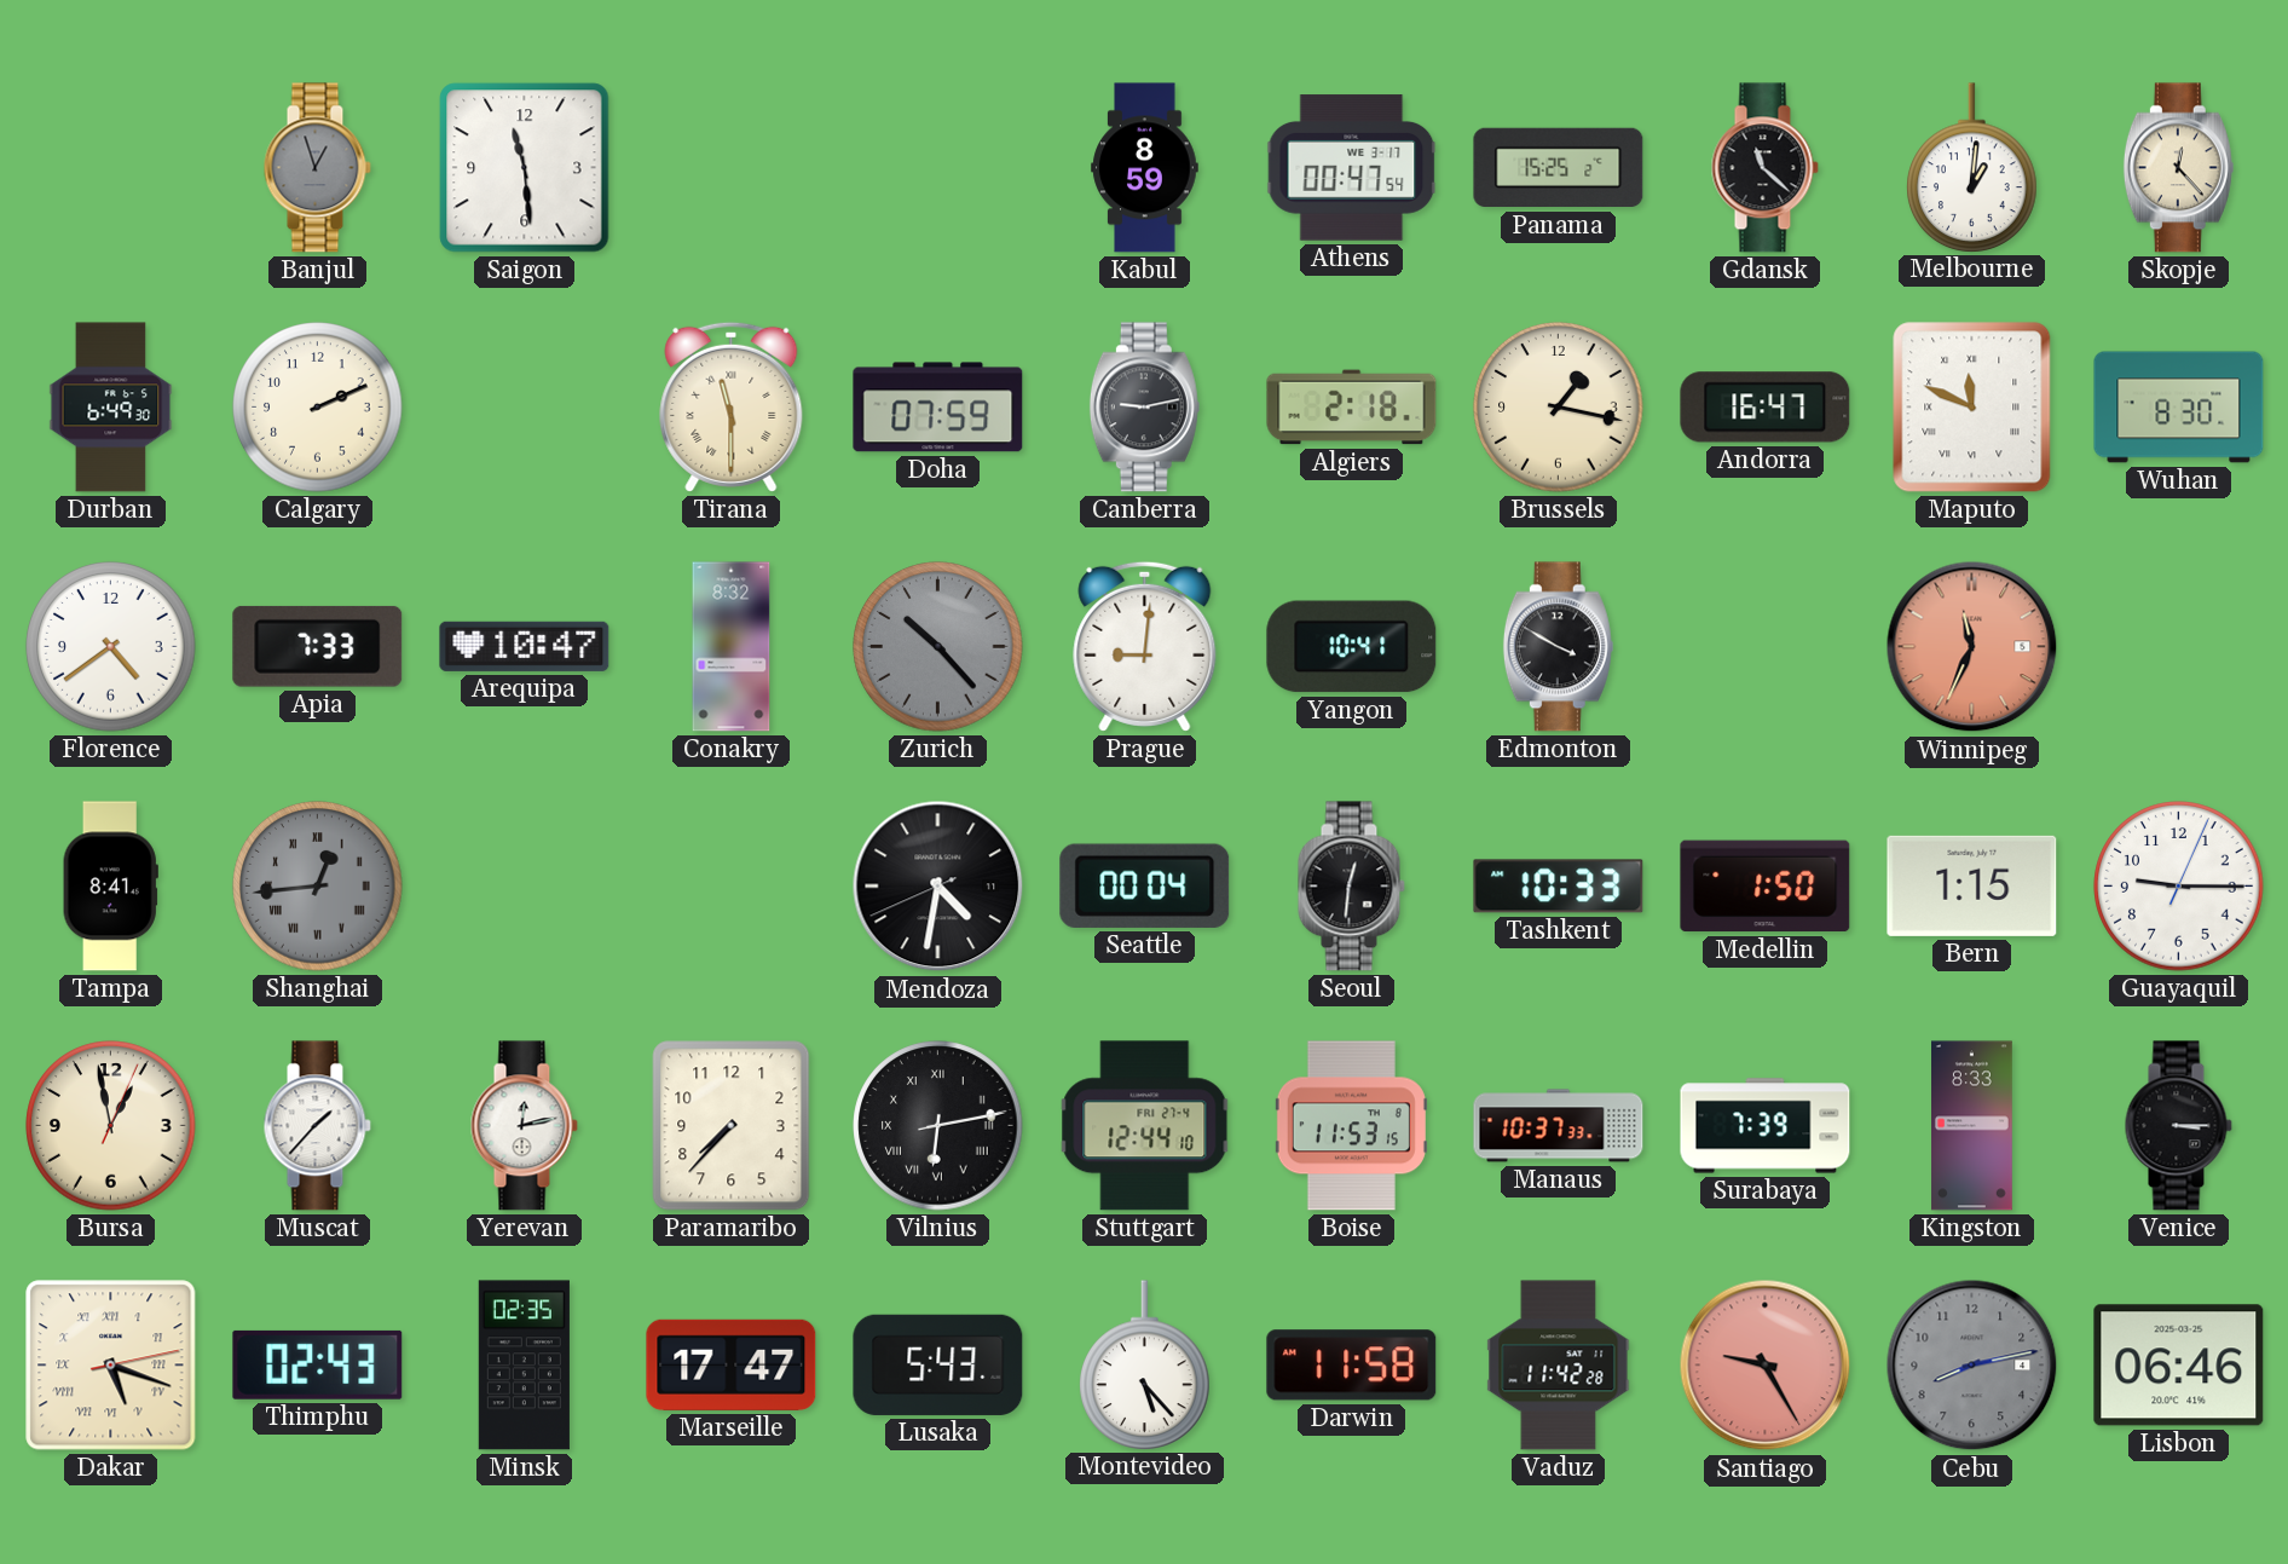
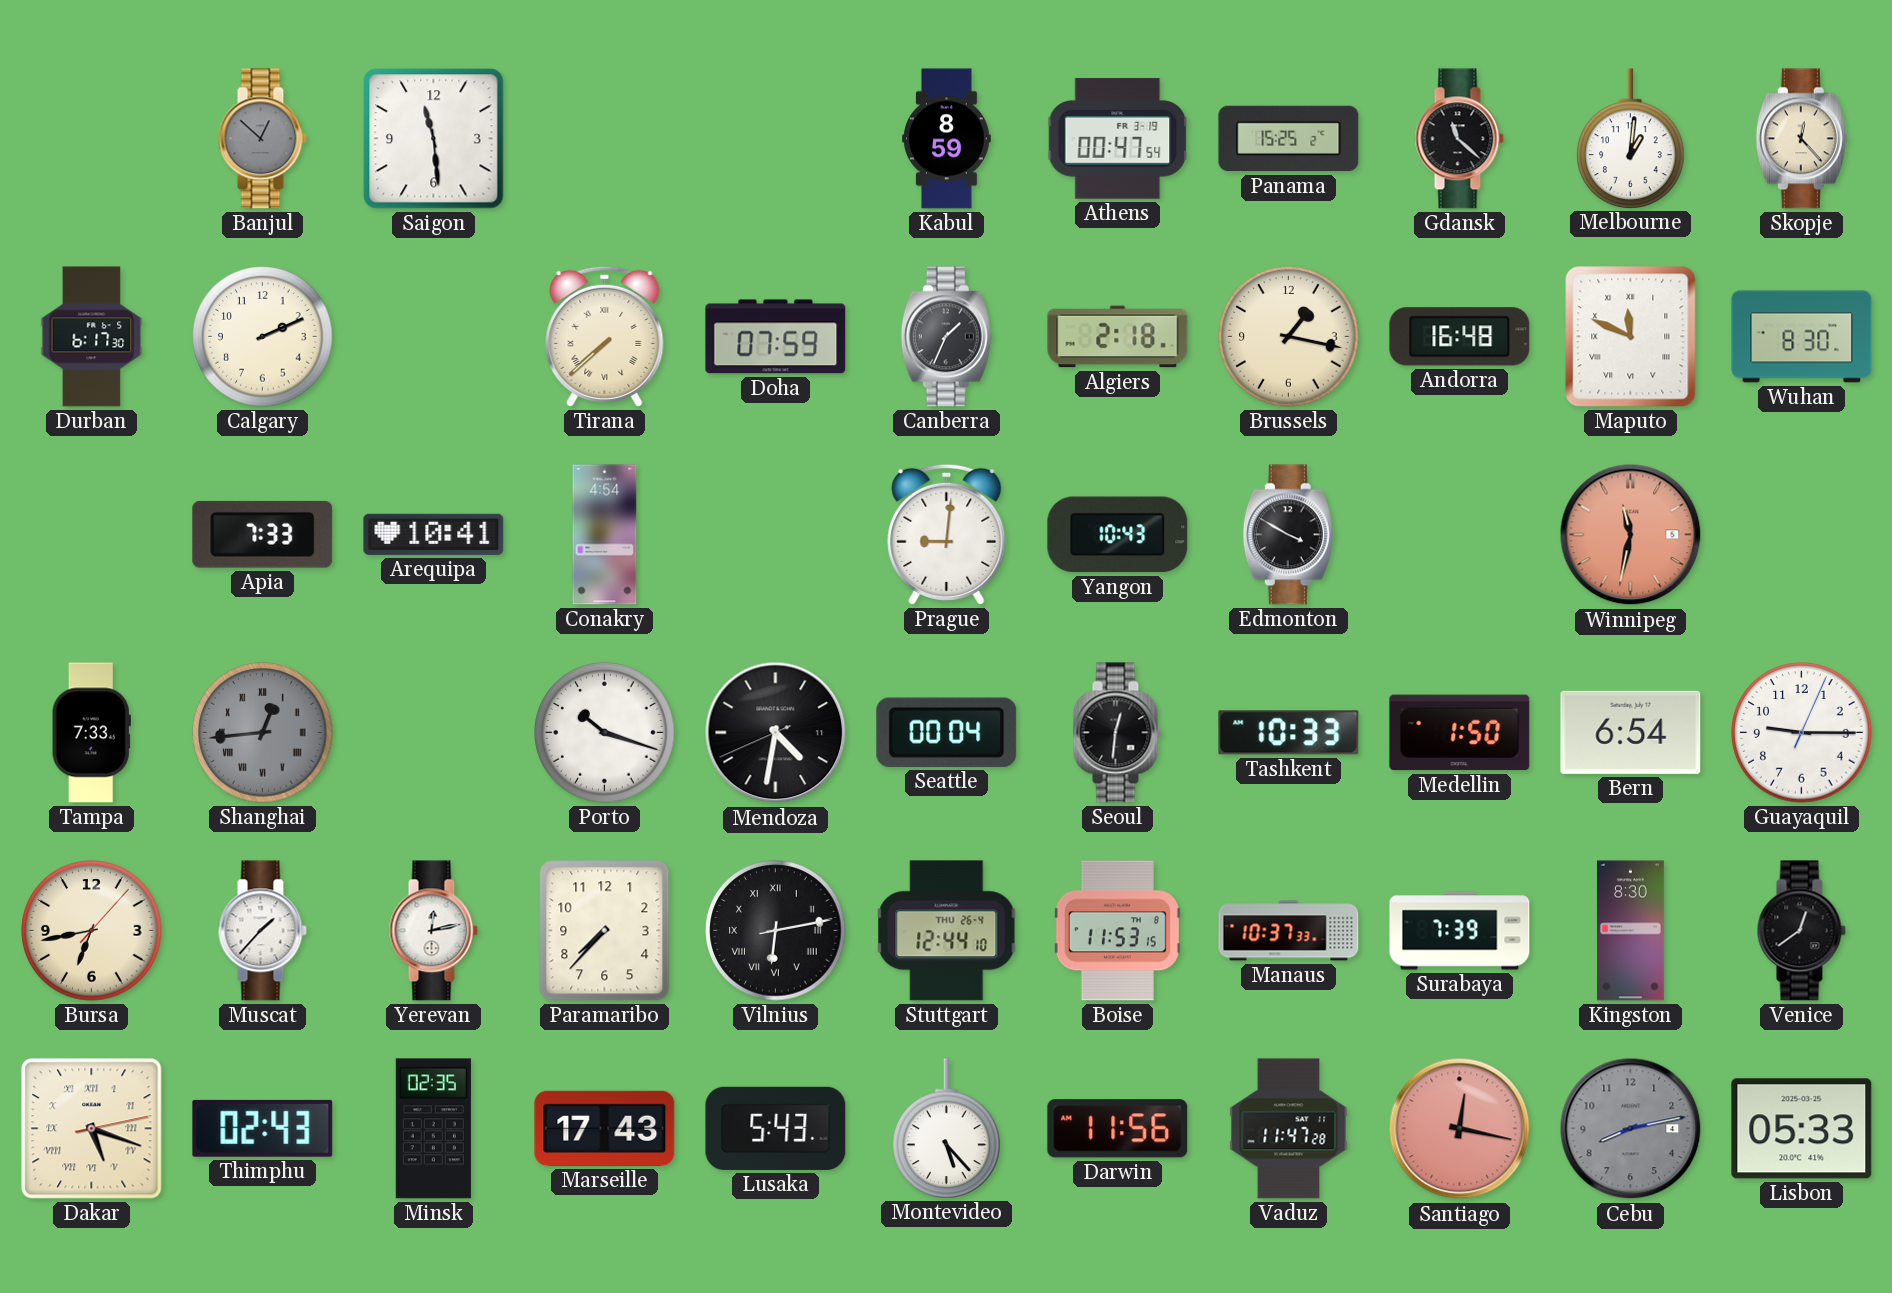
Banjul: 12:57 -> 12:52 (262, 139)
Athens date: WE 3-17 -> FR 3-19 (1118, 139)
Durban: 6:49 -> 6:17 (92, 337)
Tirana: 11:30 -> 7:38 (605, 336)
Canberra: 9:13 -> 1:34 (946, 337)
Andorra: 16:47 -> 16:48 (1460, 337)
Florence: 4:39 -> none (111, 647)
Arequipa: 10:47 -> 10:41 (434, 534)
Conakry: 8:32 -> 4:54 (605, 535)
Zurich: 10:23 -> none (938, 647)
Yangon: 10:41 -> 10:43 (1118, 535)
Winnipeg: 11:34 -> 11:32 (1631, 535)
Tampa: 8:41 -> 7:33 (91, 733)
Porto: none -> 10:18 (605, 733)
Bern: 1:15 -> 6:54 (1631, 732)
Bursa: 12:58 -> 6:43 (92, 931)
Stuttgart date: FRI 27-4 -> THU 26-4 (947, 931)
Kingston: 8:33 -> 8:30 (1631, 931)
Venice: 3:15 -> 12:39 (1801, 931)
Marseille: 17:47 -> 17:43 (605, 1128)
Darwin: 11:58 -> 11:56 (1118, 1129)
Vaduz: 11:42 -> 11:47 (1289, 1129)
Santiago: 9:25 -> 12:17 (1460, 1129)
Lisbon: 06:46 -> 05:33 (1802, 1129)
